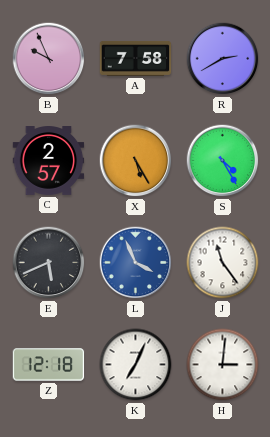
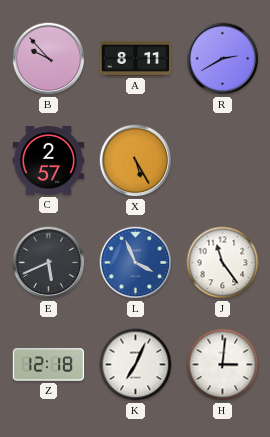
B: 9:56 -> 9:53 (49, 59)
A: 7:58 -> 8:11 (136, 58)
S: 4:25 -> none (223, 161)
